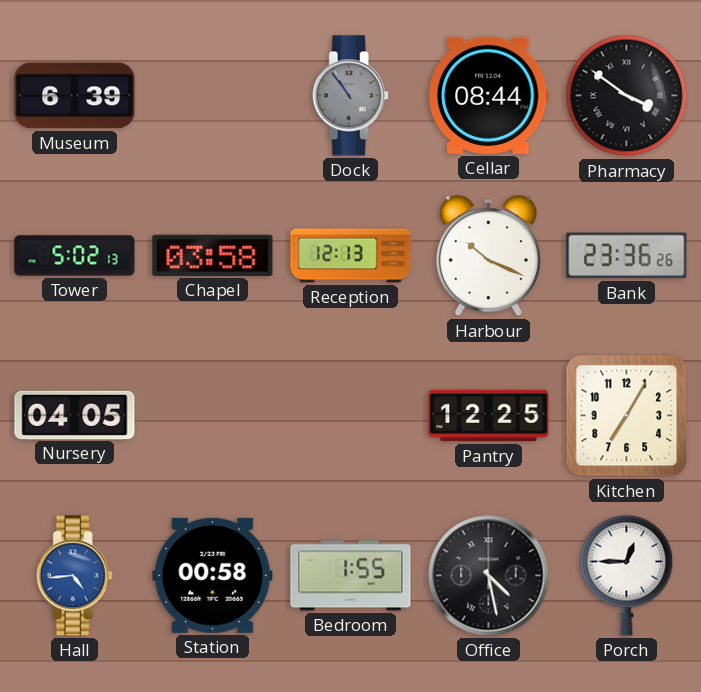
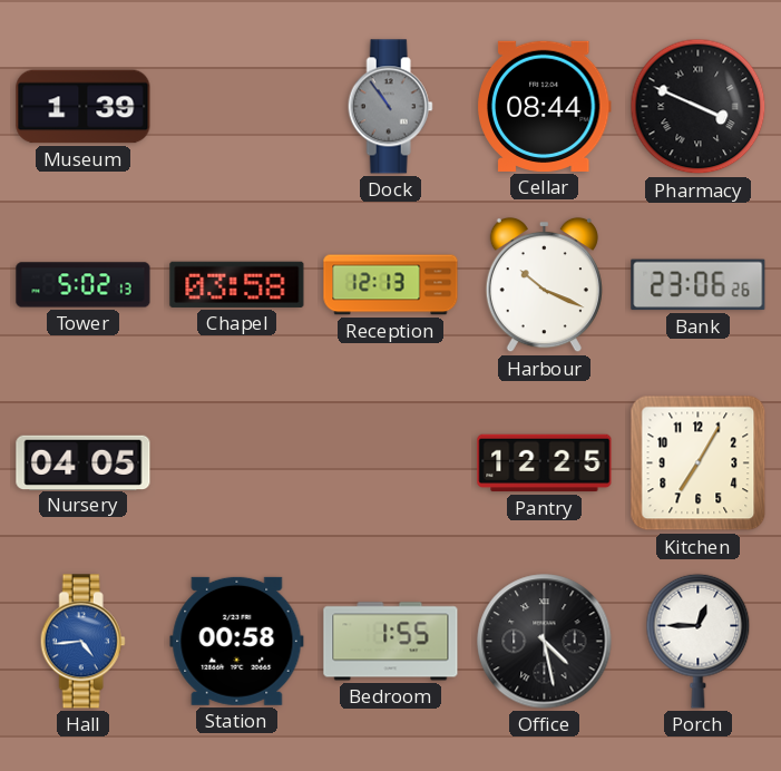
Museum: 6:39 -> 1:39 (84, 107)
Pharmacy: 3:51 -> 3:49 (699, 107)
Bank: 23:36 -> 23:06 (699, 285)
